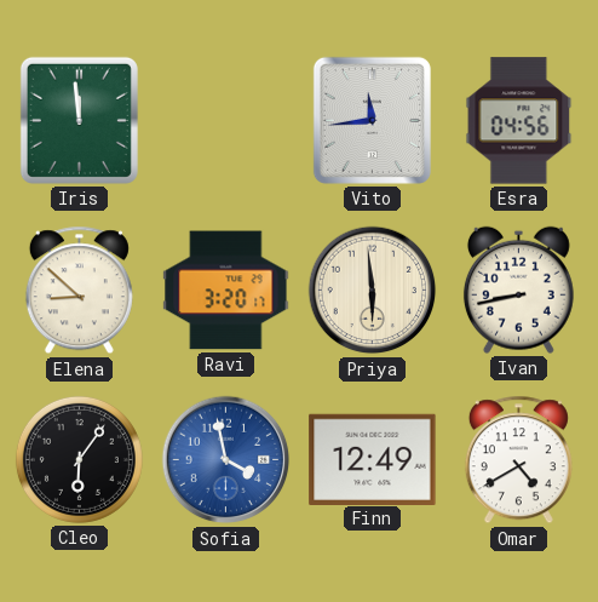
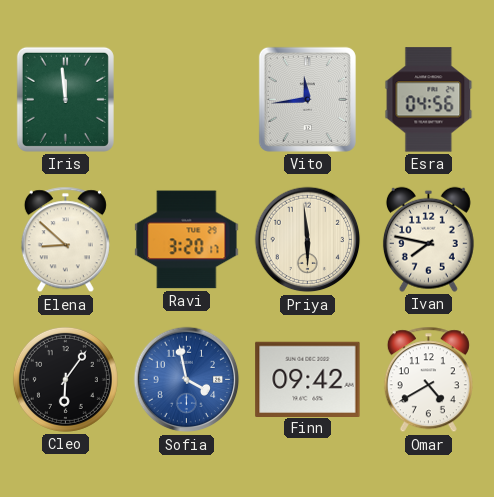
Ivan: 8:43 -> 7:47 (428, 239)
Finn: 12:49 -> 09:42 (308, 379)
